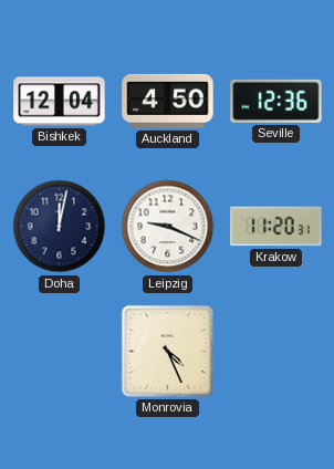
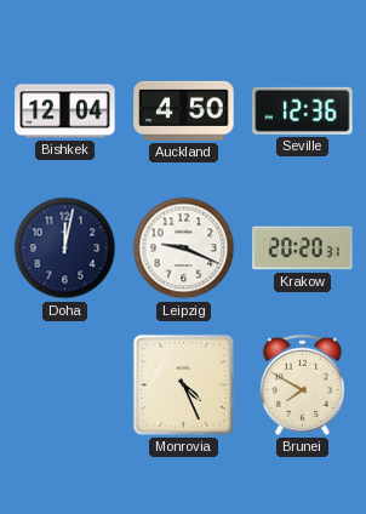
Krakow: 11:20 -> 20:20 (303, 249)
Brunei: none -> 7:50 (302, 384)
